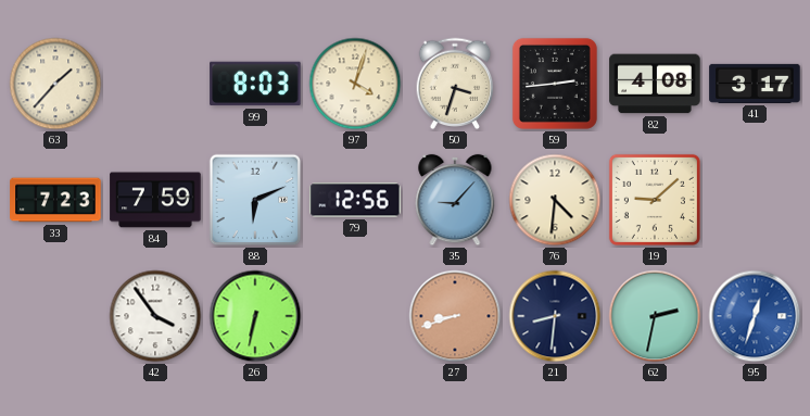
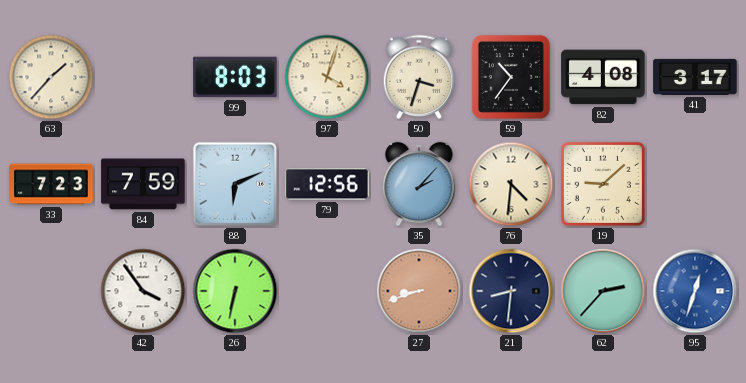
59: 2:44 -> 10:36 (511, 77)
35: 9:07 -> 2:07 (419, 184)
62: 2:32 -> 2:37 (603, 291)
